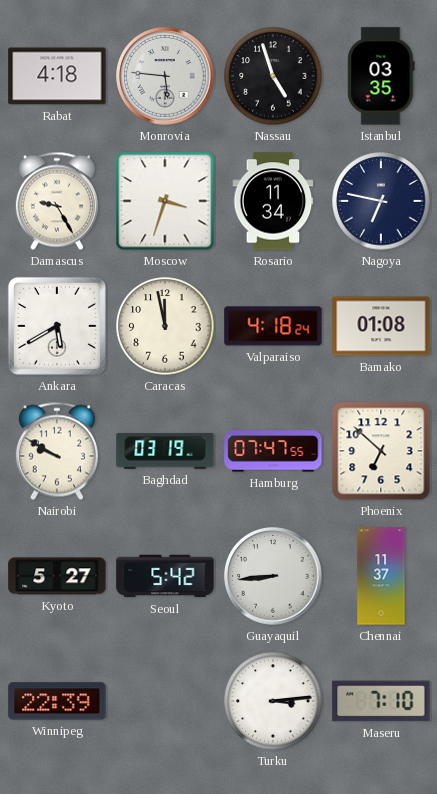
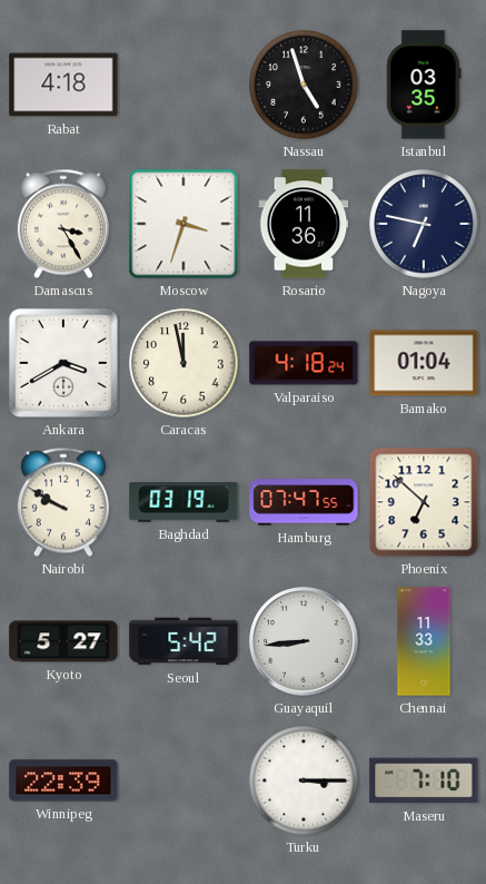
Monrovia: 5:46 -> none (165, 76)
Damascus: 9:25 -> 3:25 (63, 224)
Rosario: 11:34 -> 11:36 (304, 224)
Ankara: 5:40 -> 3:40 (63, 363)
Bamako: 01:08 -> 01:04 (424, 363)
Chennai: 11:37 -> 11:33 (424, 641)
Turku: 3:14 -> 3:15 (304, 780)
